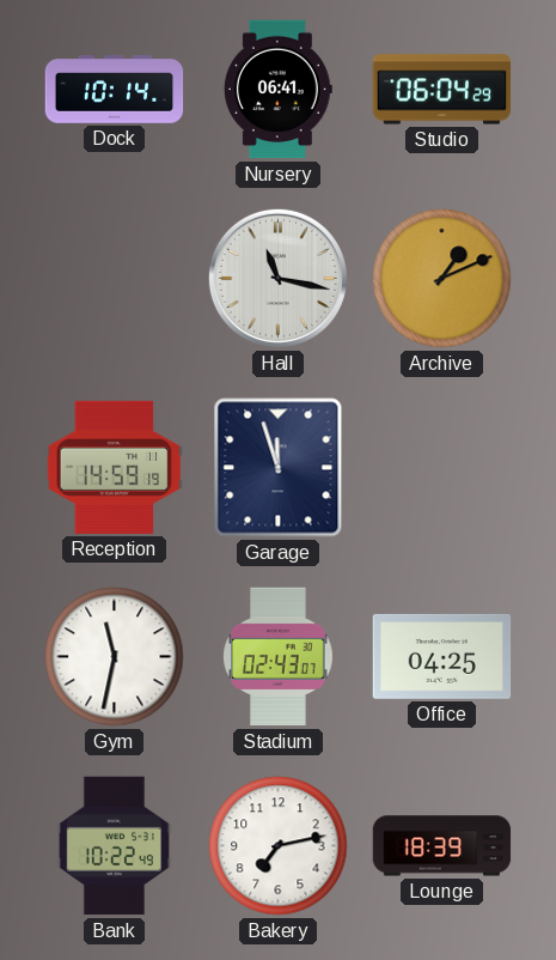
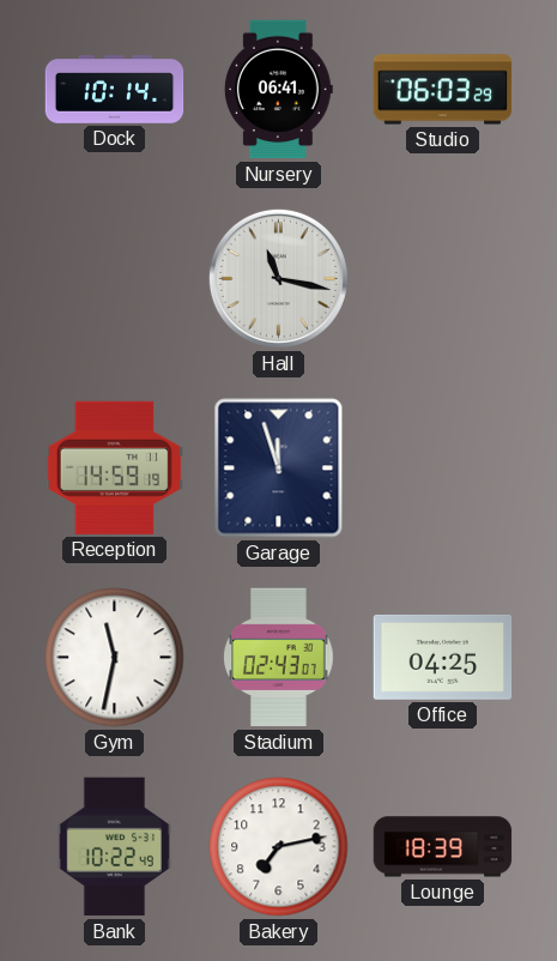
Studio: 06:04 -> 06:03 (443, 90)
Archive: 1:11 -> none (442, 279)
